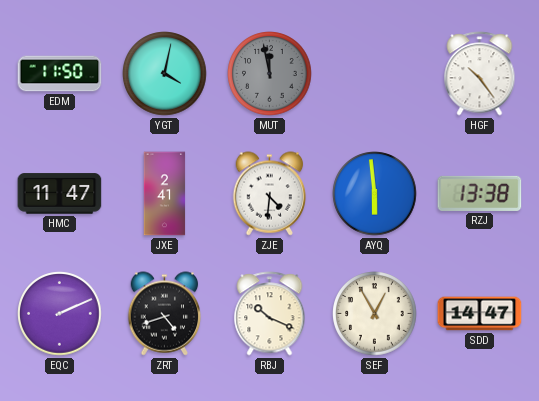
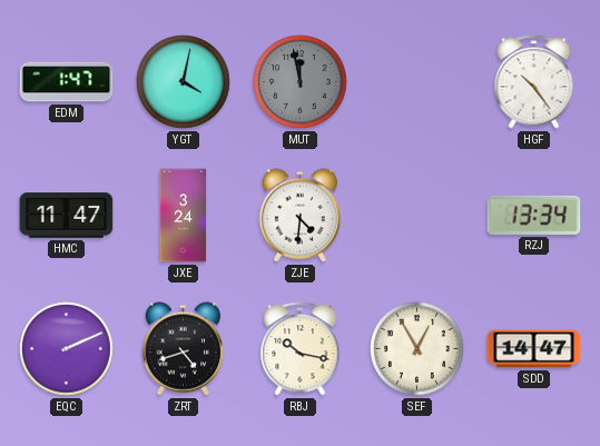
EDM: 11:50 -> 1:47 (67, 82)
JXE: 2:41 -> 3:24 (184, 216)
AYQ: 5:59 -> none (375, 194)
RZJ: 13:38 -> 13:34 (534, 215)
RBJ: 10:19 -> 10:17 (301, 349)
